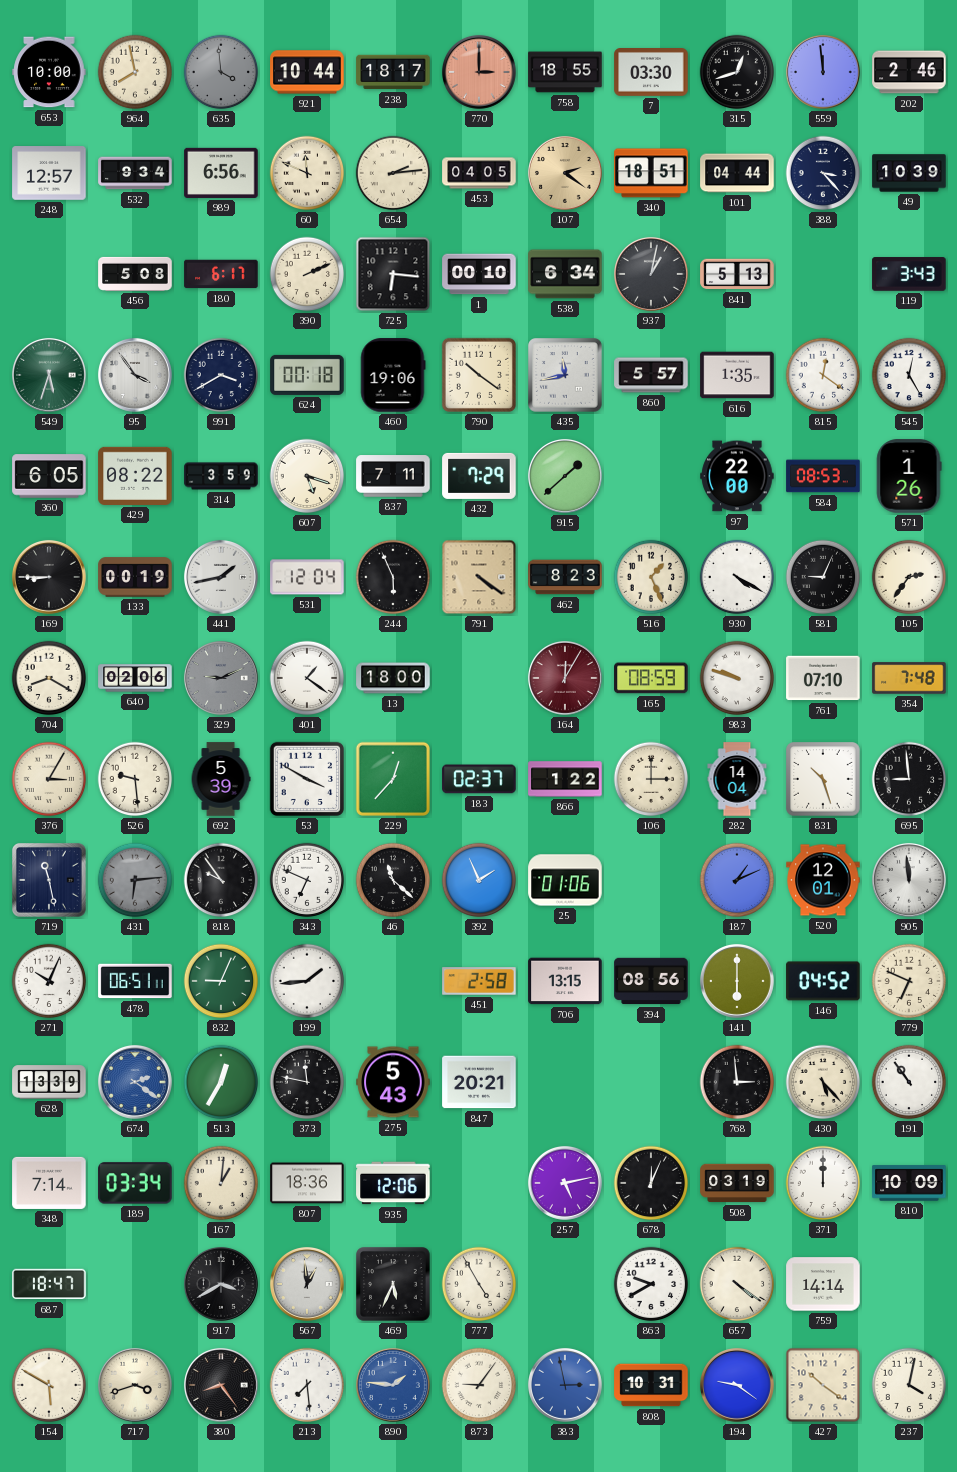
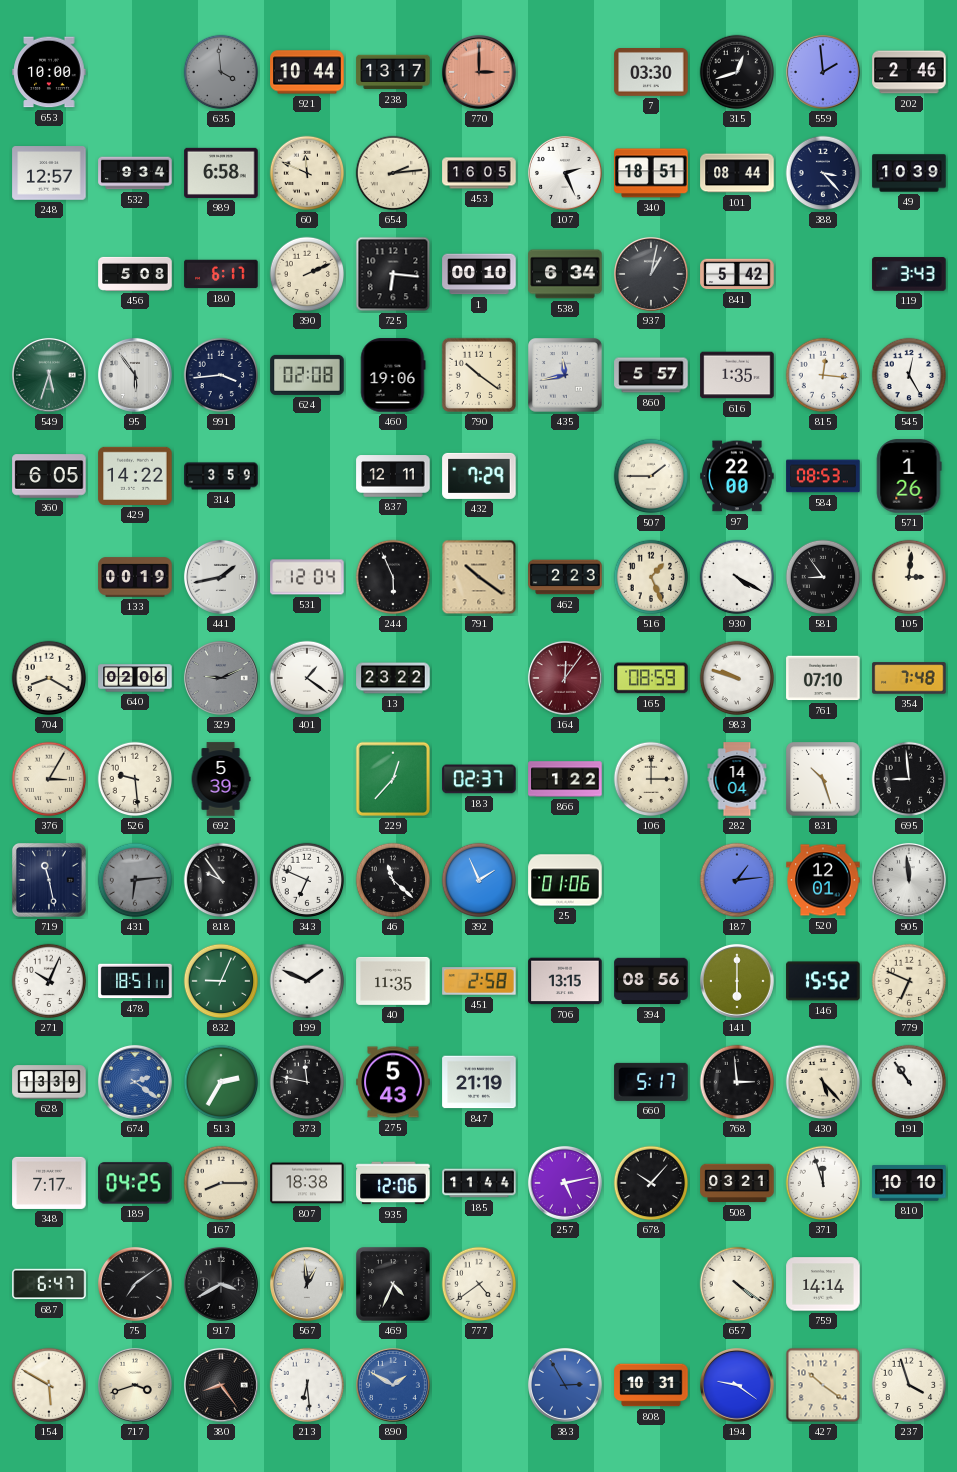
964: 7:58 -> none (135, 72)
238: 18:17 -> 13:17 (393, 72)
758: 18:55 -> none (565, 72)
559: 11:59 -> 1:59 (823, 72)
989: 6:56 -> 6:58 (221, 173)
453: 04:05 -> 16:05 (479, 173)
107: 2:21 -> 2:26 (565, 173)
107 dial: champagne -> white (565, 173)
101: 04:44 -> 08:44 (737, 173)
841: 5:13 -> 5:42 (737, 274)
95: 3:54 -> 5:54 (135, 375)
991: 3:40 -> 3:44 (221, 375)
624: 00:18 -> 02:08 (307, 375)
815: 12:21 -> 12:16 (823, 375)
429: 08:22 -> 14:22 (135, 476)
607: 5:18 -> none (307, 476)
837: 7:11 -> 12:11 (393, 476)
915: 1:38 -> none (565, 476)
507: none -> 1:45 (651, 476)
169: 8:45 -> none (49, 577)
791: 4:21 -> 10:21 (479, 577)
462: 8:23 -> 2:23 (565, 577)
581: 9:04 -> 8:54 (823, 577)
105: 2:36 -> 3:01 (909, 577)
13: 18:00 -> 23:22 (393, 678)
164: 12:05 -> 12:06 (565, 678)
53: 3:50 -> none (307, 779)
187: 1:11 -> 1:14 (737, 880)
478: 06:51 -> 18:51 (135, 981)
199: 1:44 -> 1:49 (307, 981)
40: none -> 11:35 (393, 981)
146: 04:52 -> 15:52 (823, 981)
513: 12:35 -> 2:35 (221, 1082)
847: 20:21 -> 21:19 (479, 1082)
660: none -> 5:17 (651, 1082)
348: 7:14 -> 7:17 (49, 1183)
189: 03:34 -> 04:25 (135, 1183)
167: 1:01 -> 8:15 (221, 1183)
807: 18:36 -> 18:38 (307, 1183)
185: none -> 11:44 (479, 1183)
678: 12:04 -> 10:07 (651, 1183)
508: 03:19 -> 03:21 (737, 1183)
371: 12:00 -> 11:57 (823, 1183)
810: 10:09 -> 10:10 (909, 1183)
687: 18:47 -> 6:47 (49, 1284)
75: none -> 7:09 (135, 1284)
469: 5:34 -> 4:34 (393, 1284)
777: 4:55 -> 4:39 (479, 1284)
863: 9:40 -> none (651, 1284)
213: 7:29 -> 6:29 (307, 1385)
890: 1:46 -> 1:50 (393, 1385)
873: 9:06 -> none (479, 1385)
383: 2:58 -> 2:55 (565, 1385)
237: 4:02 -> 3:57 (909, 1385)
